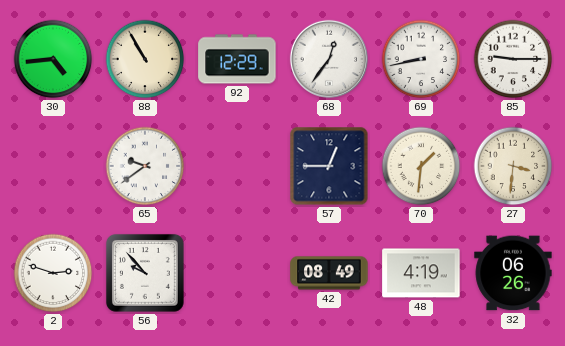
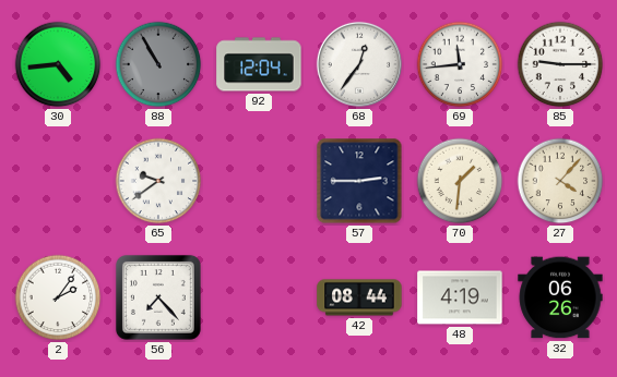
88 dial: cream -> grey (158, 64)
92: 12:29 -> 12:04 (259, 64)
69: 8:43 -> 11:44 (460, 64)
57: 12:45 -> 2:45 (359, 181)
27: 3:31 -> 4:07 (560, 181)
2: 2:48 -> 2:06 (58, 297)
56: 9:53 -> 7:23 (158, 297)
42: 08:49 -> 08:44 (359, 297)
